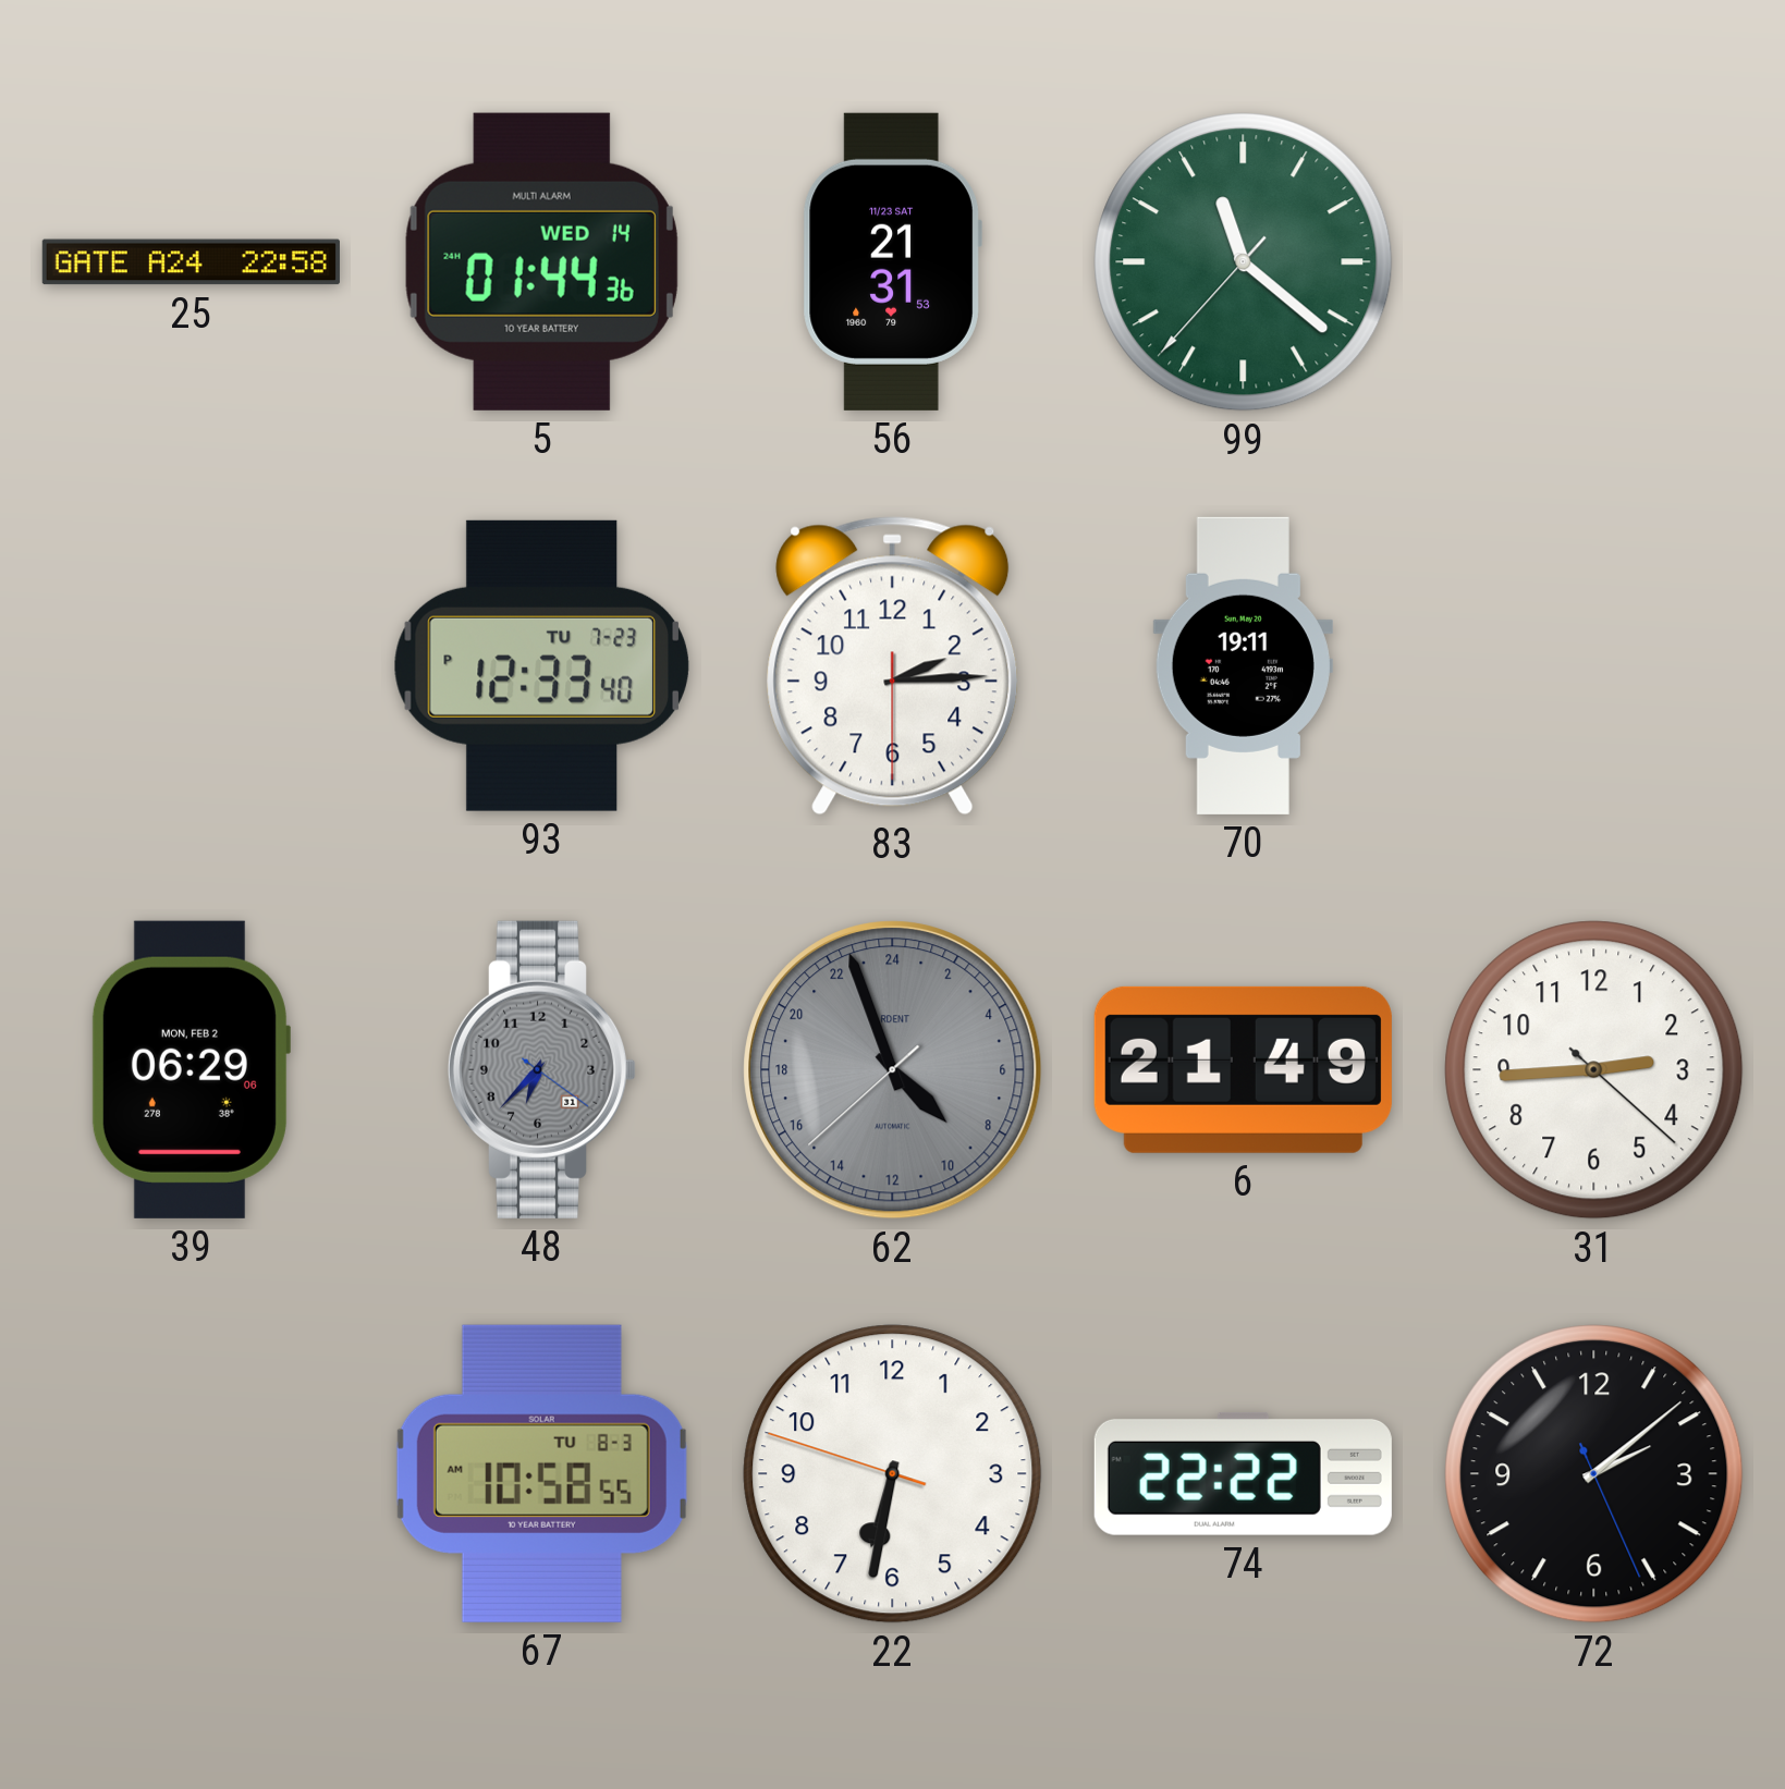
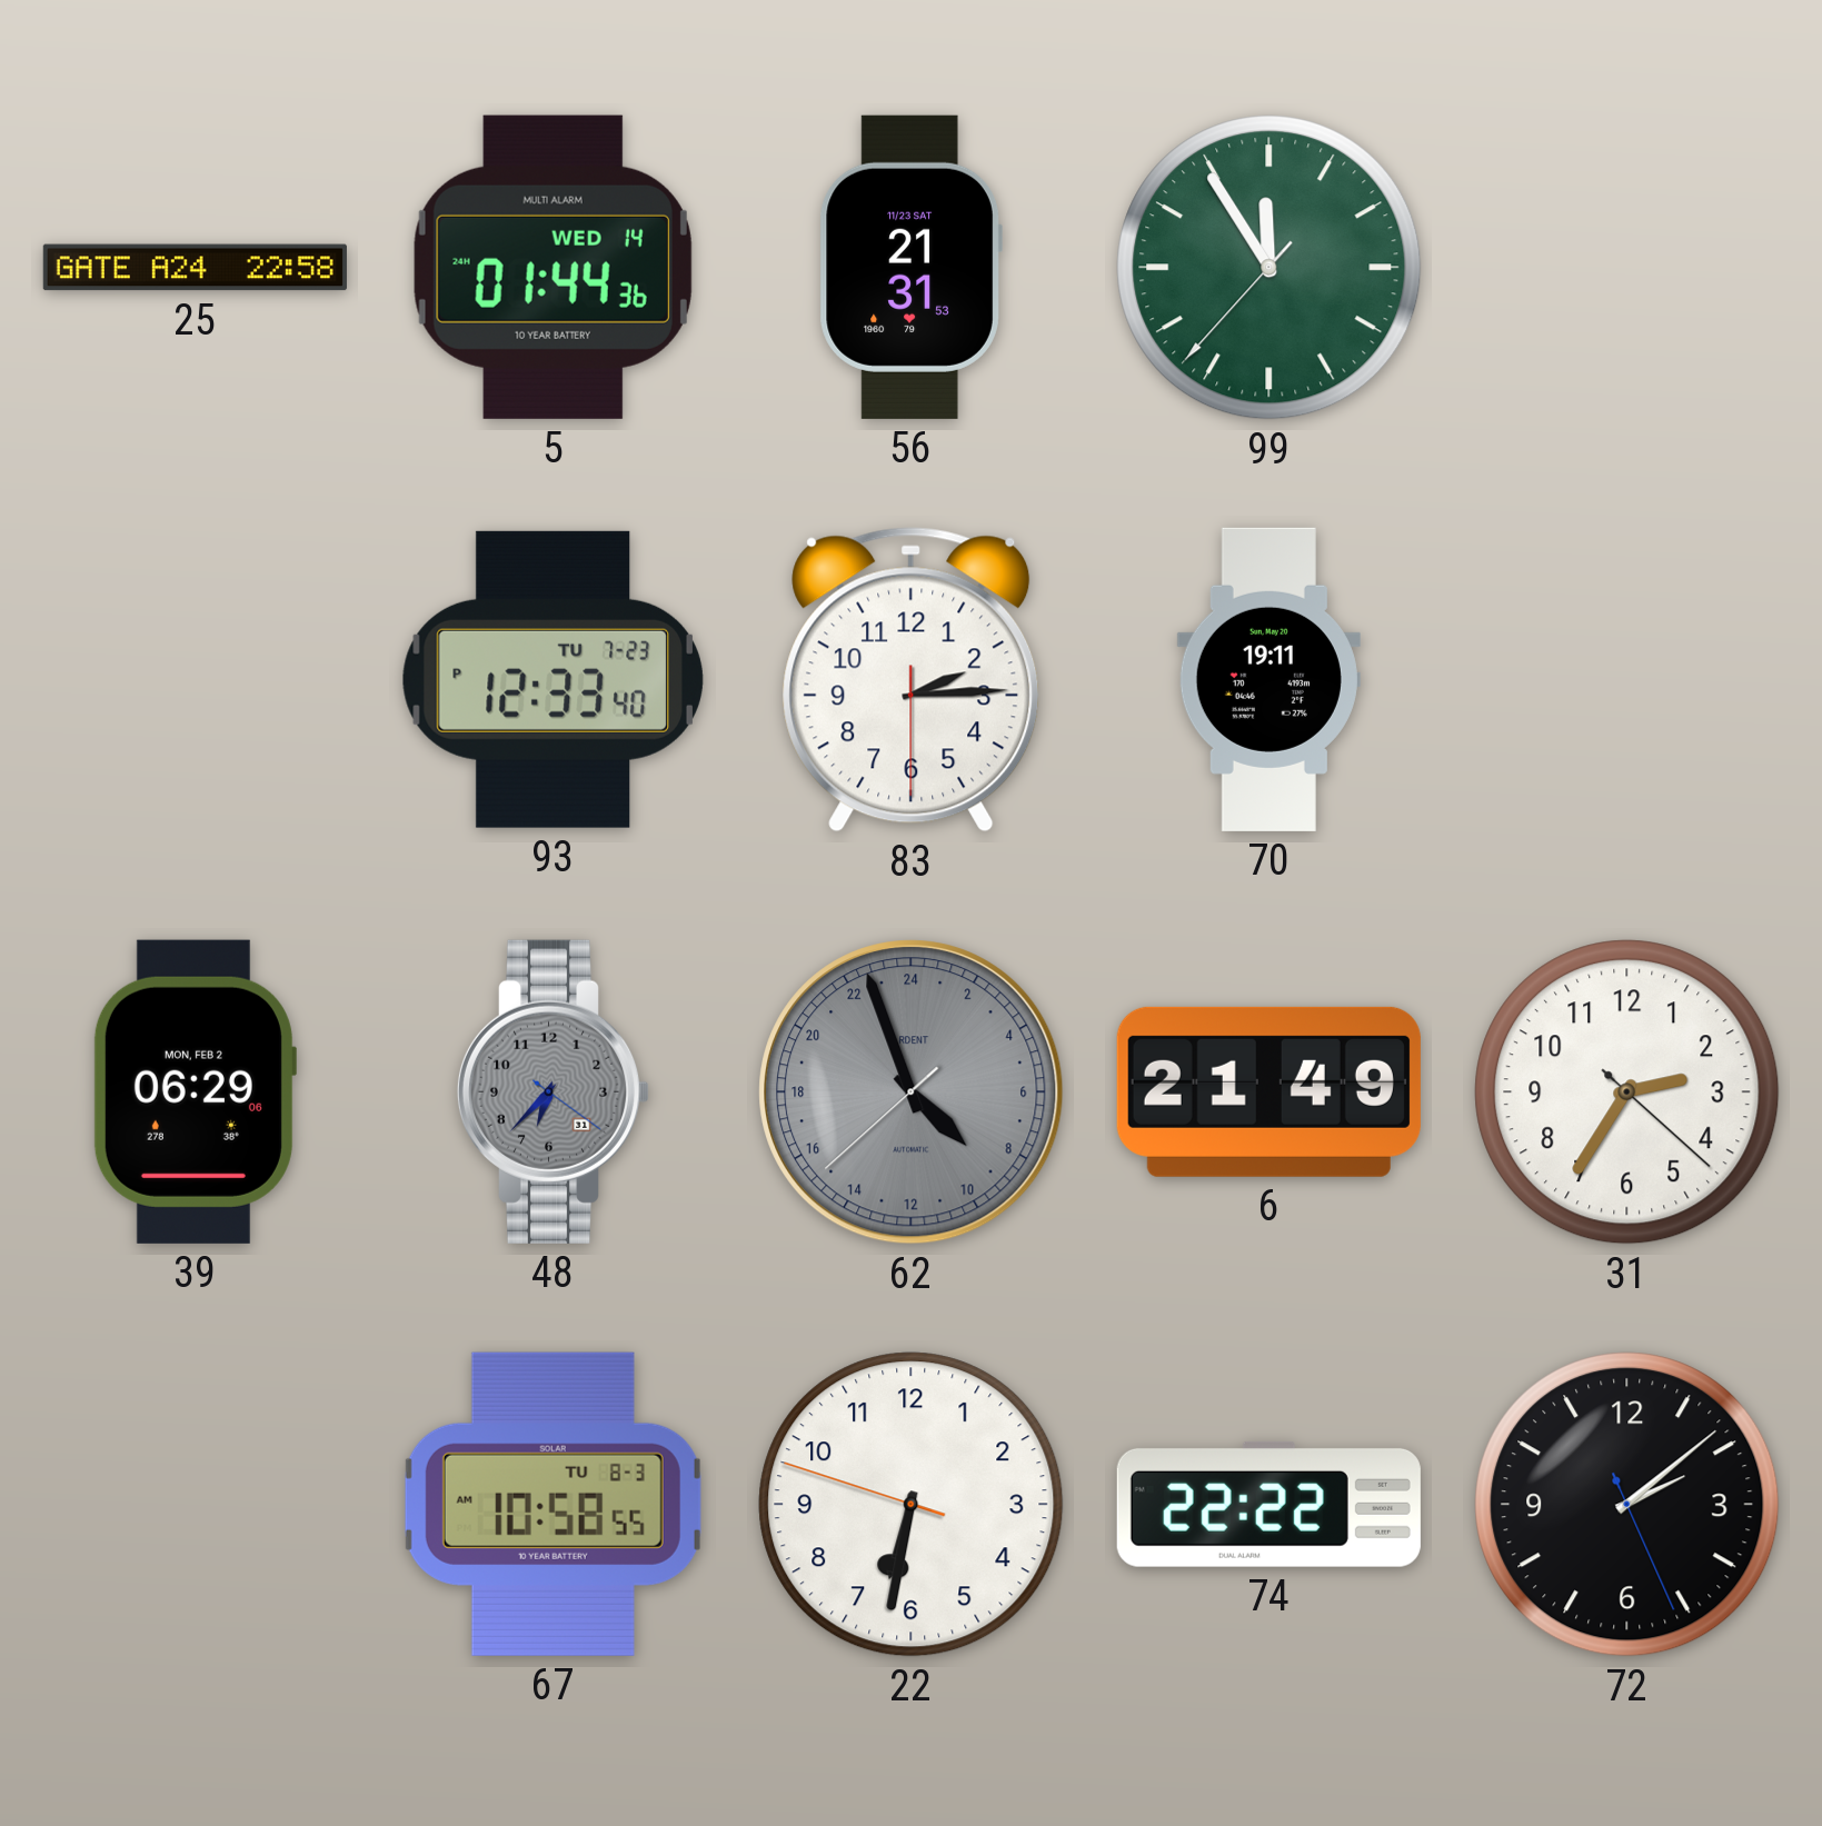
99: 11:21 -> 11:54 (1270, 268)
31: 2:44 -> 2:35 (1627, 1092)
